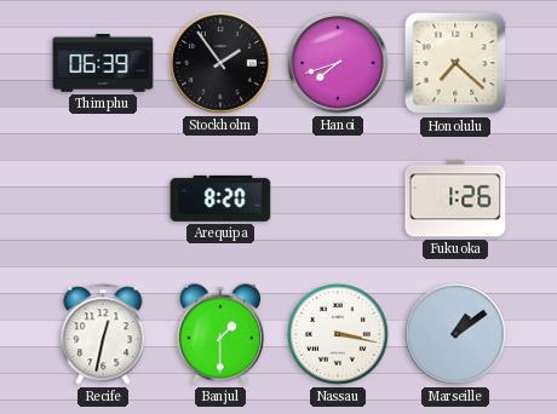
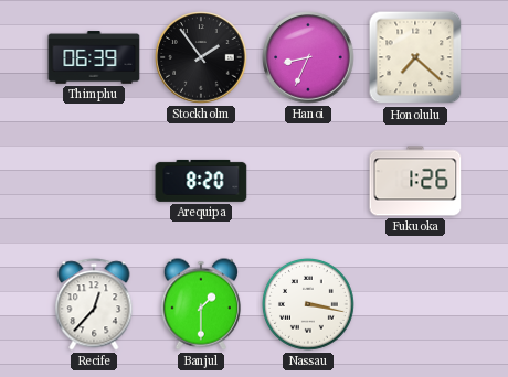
Hanoi: 7:42 -> 8:34 (308, 57)
Recife: 12:32 -> 12:37 (94, 304)
Marseille: 1:09 -> none (455, 334)
